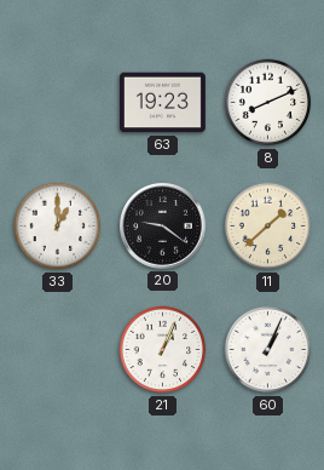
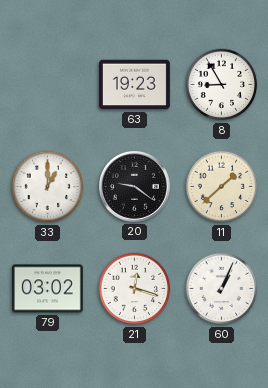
8: 8:11 -> 8:55 (222, 85)
79: none -> 03:02 (47, 289)
21: 1:04 -> 12:18 (135, 289)
